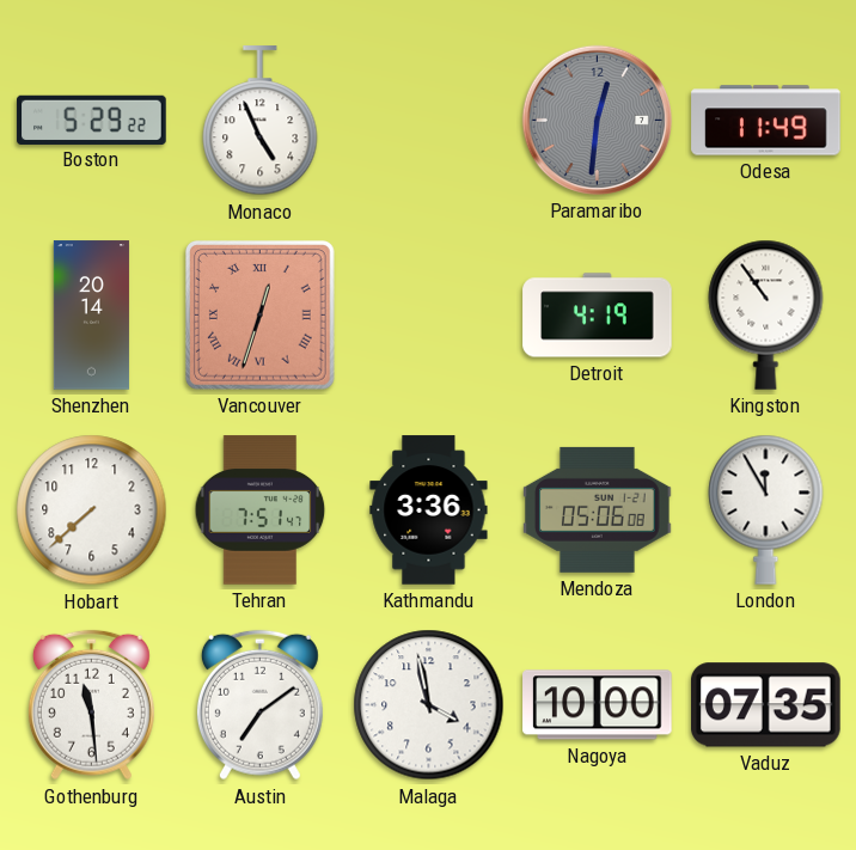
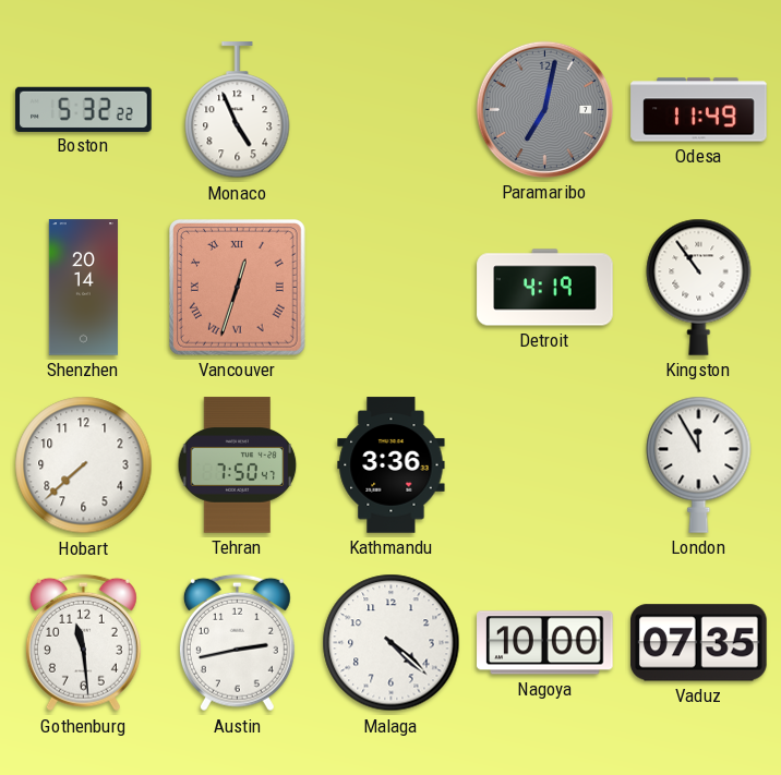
Boston: 5:29 -> 5:32 (84, 109)
Paramaribo: 12:31 -> 7:02 (544, 109)
Tehran: 7:51 -> 7:50 (238, 465)
Mendoza: 05:06 -> none (598, 509)
Austin: 7:09 -> 2:43 (237, 643)
Malaga: 3:58 -> 4:22 (392, 643)
